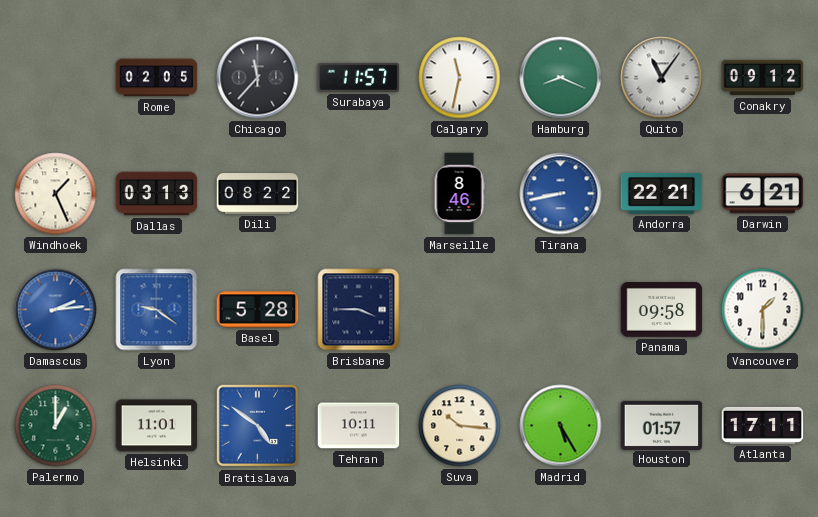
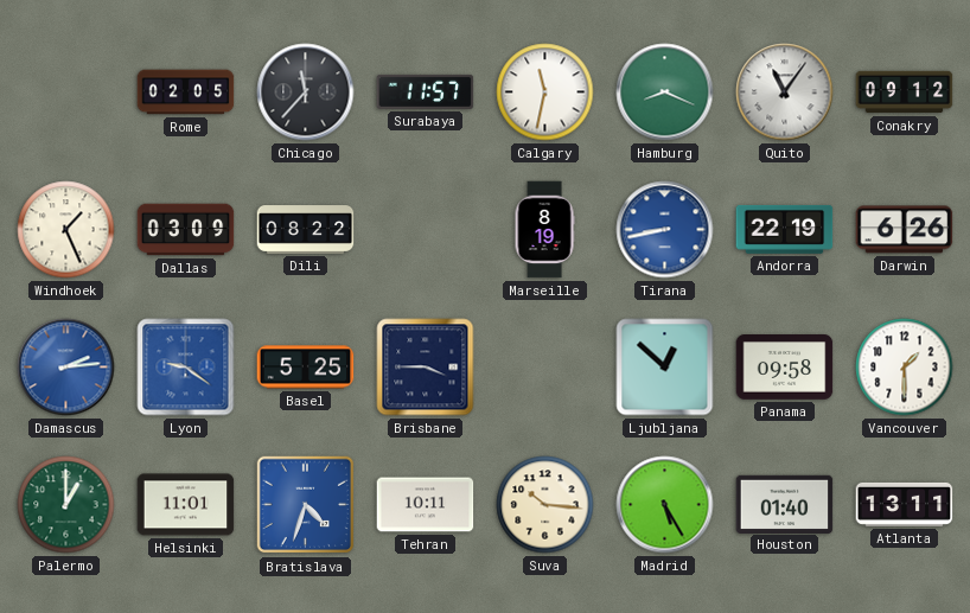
Dallas: 03:13 -> 03:09 (186, 230)
Marseille: 8:46 -> 8:19 (544, 230)
Andorra: 22:21 -> 22:19 (785, 229)
Darwin: 6:21 -> 6:26 (905, 230)
Basel: 5:28 -> 5:25 (306, 368)
Ljubljana: none -> 12:52 (665, 368)
Bratislava: 4:51 -> 4:33 (306, 505)
Houston: 01:57 -> 01:40 (785, 504)
Atlanta: 17:11 -> 13:11 (905, 504)
